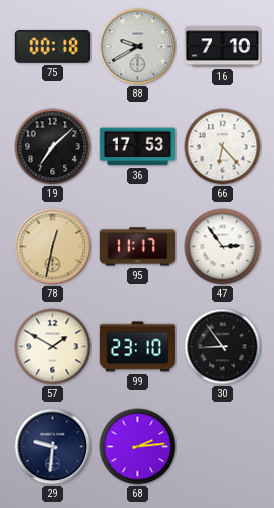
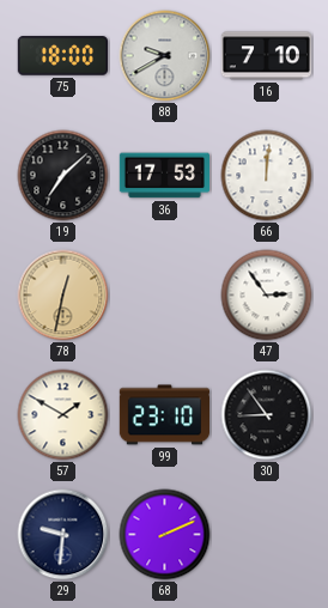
75: 00:18 -> 18:00 (62, 56)
66: 6:23 -> 12:01 (267, 176)
95: 11:17 -> none (137, 247)
68: 2:14 -> 2:11 (165, 535)
